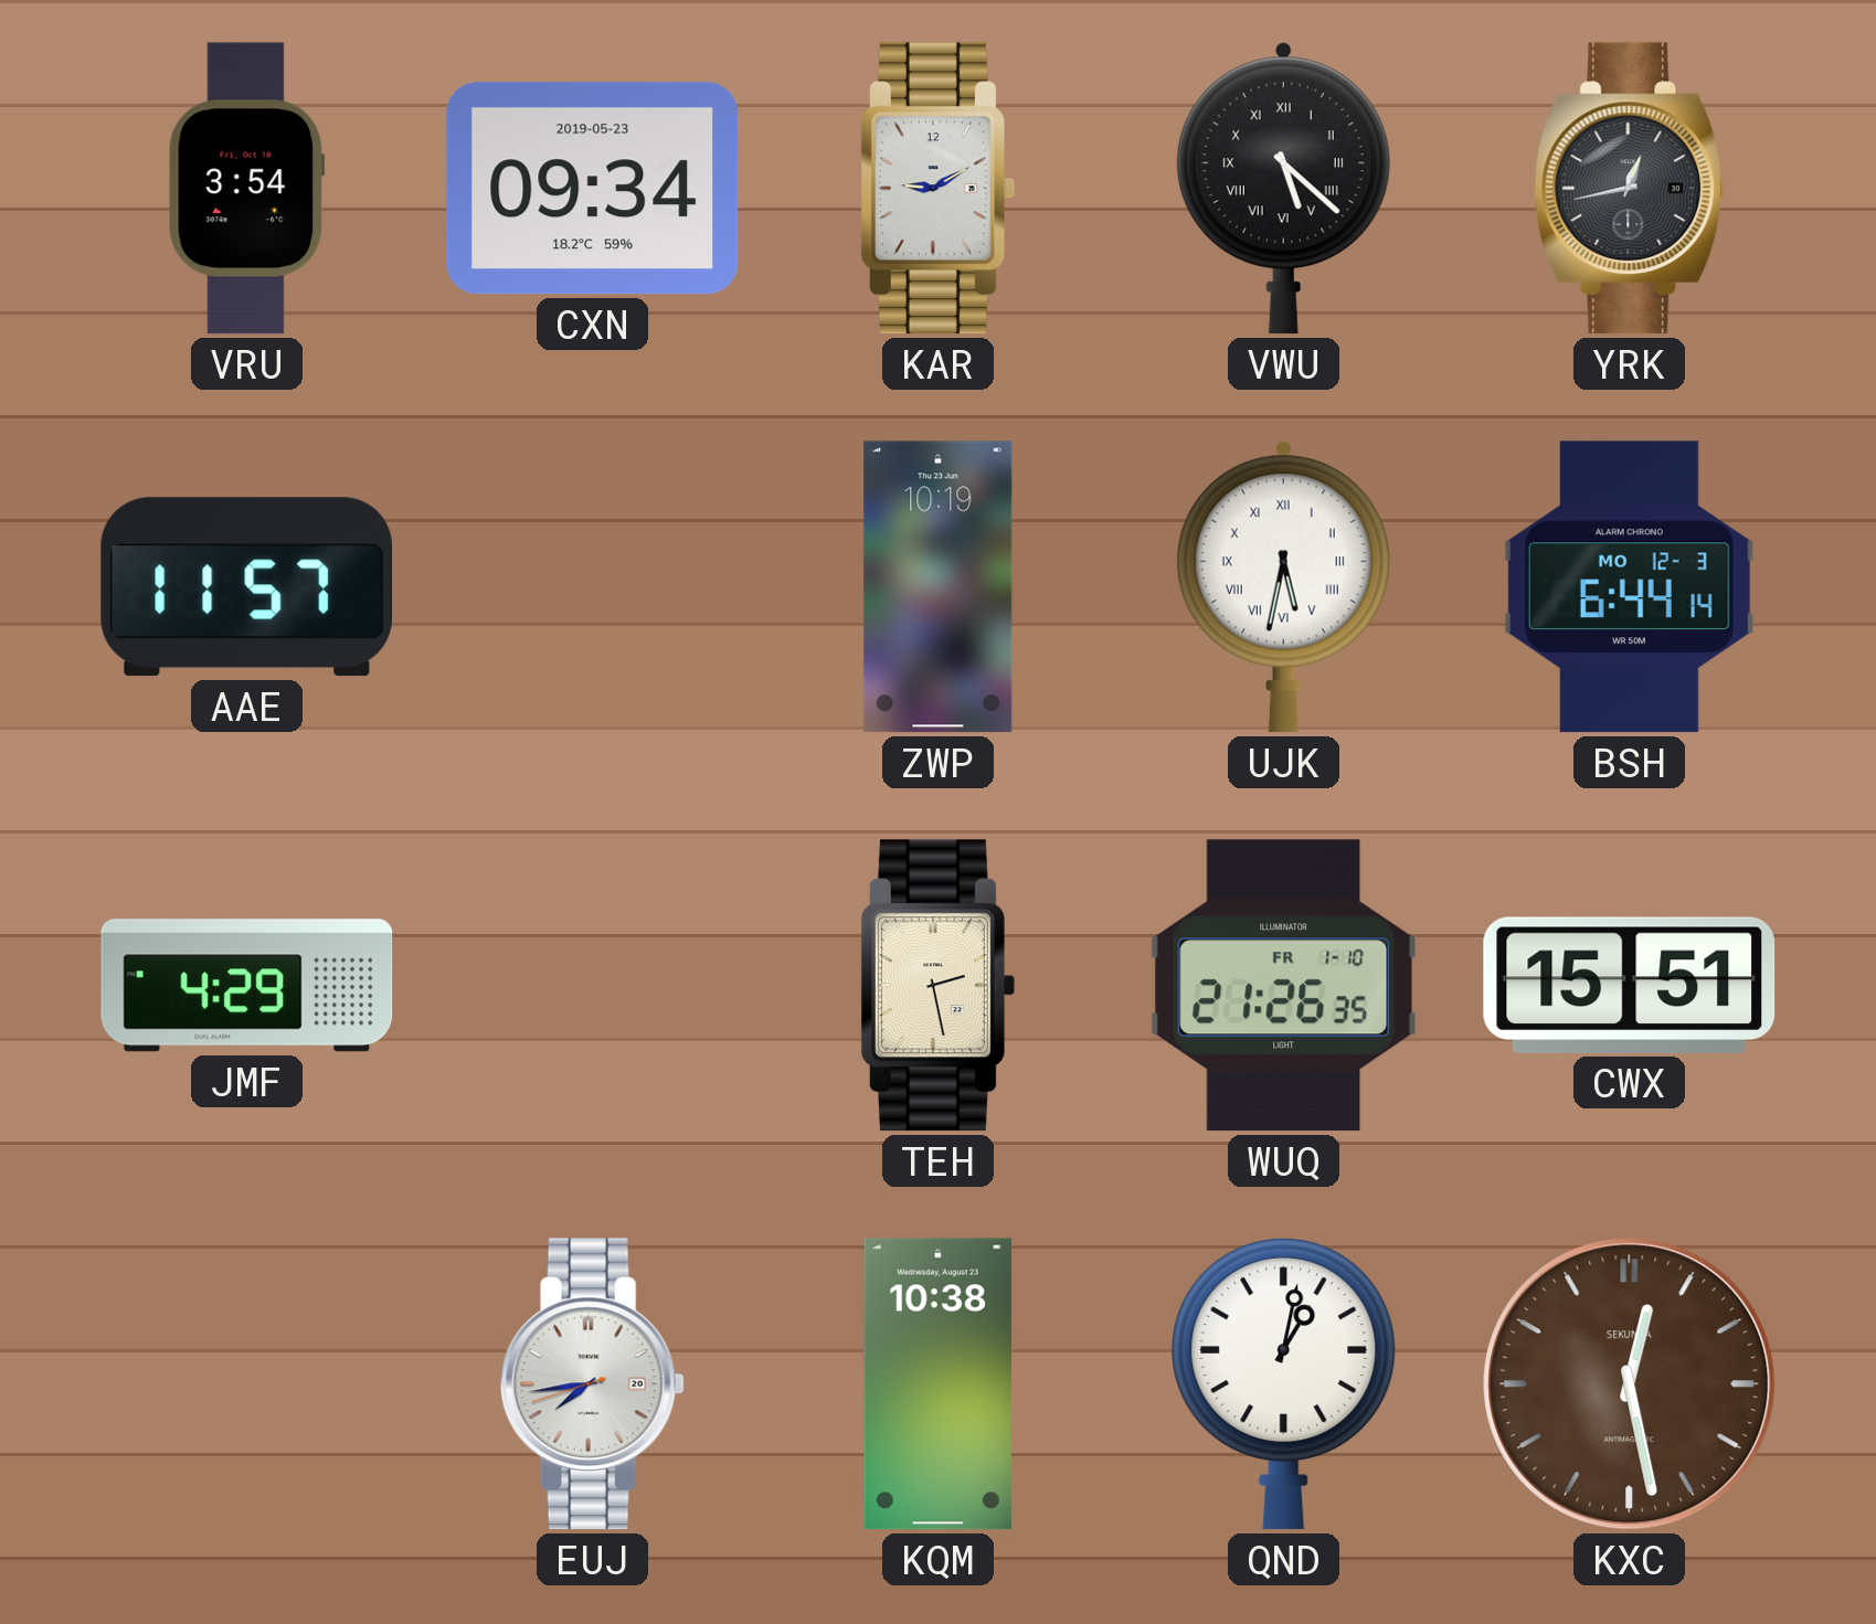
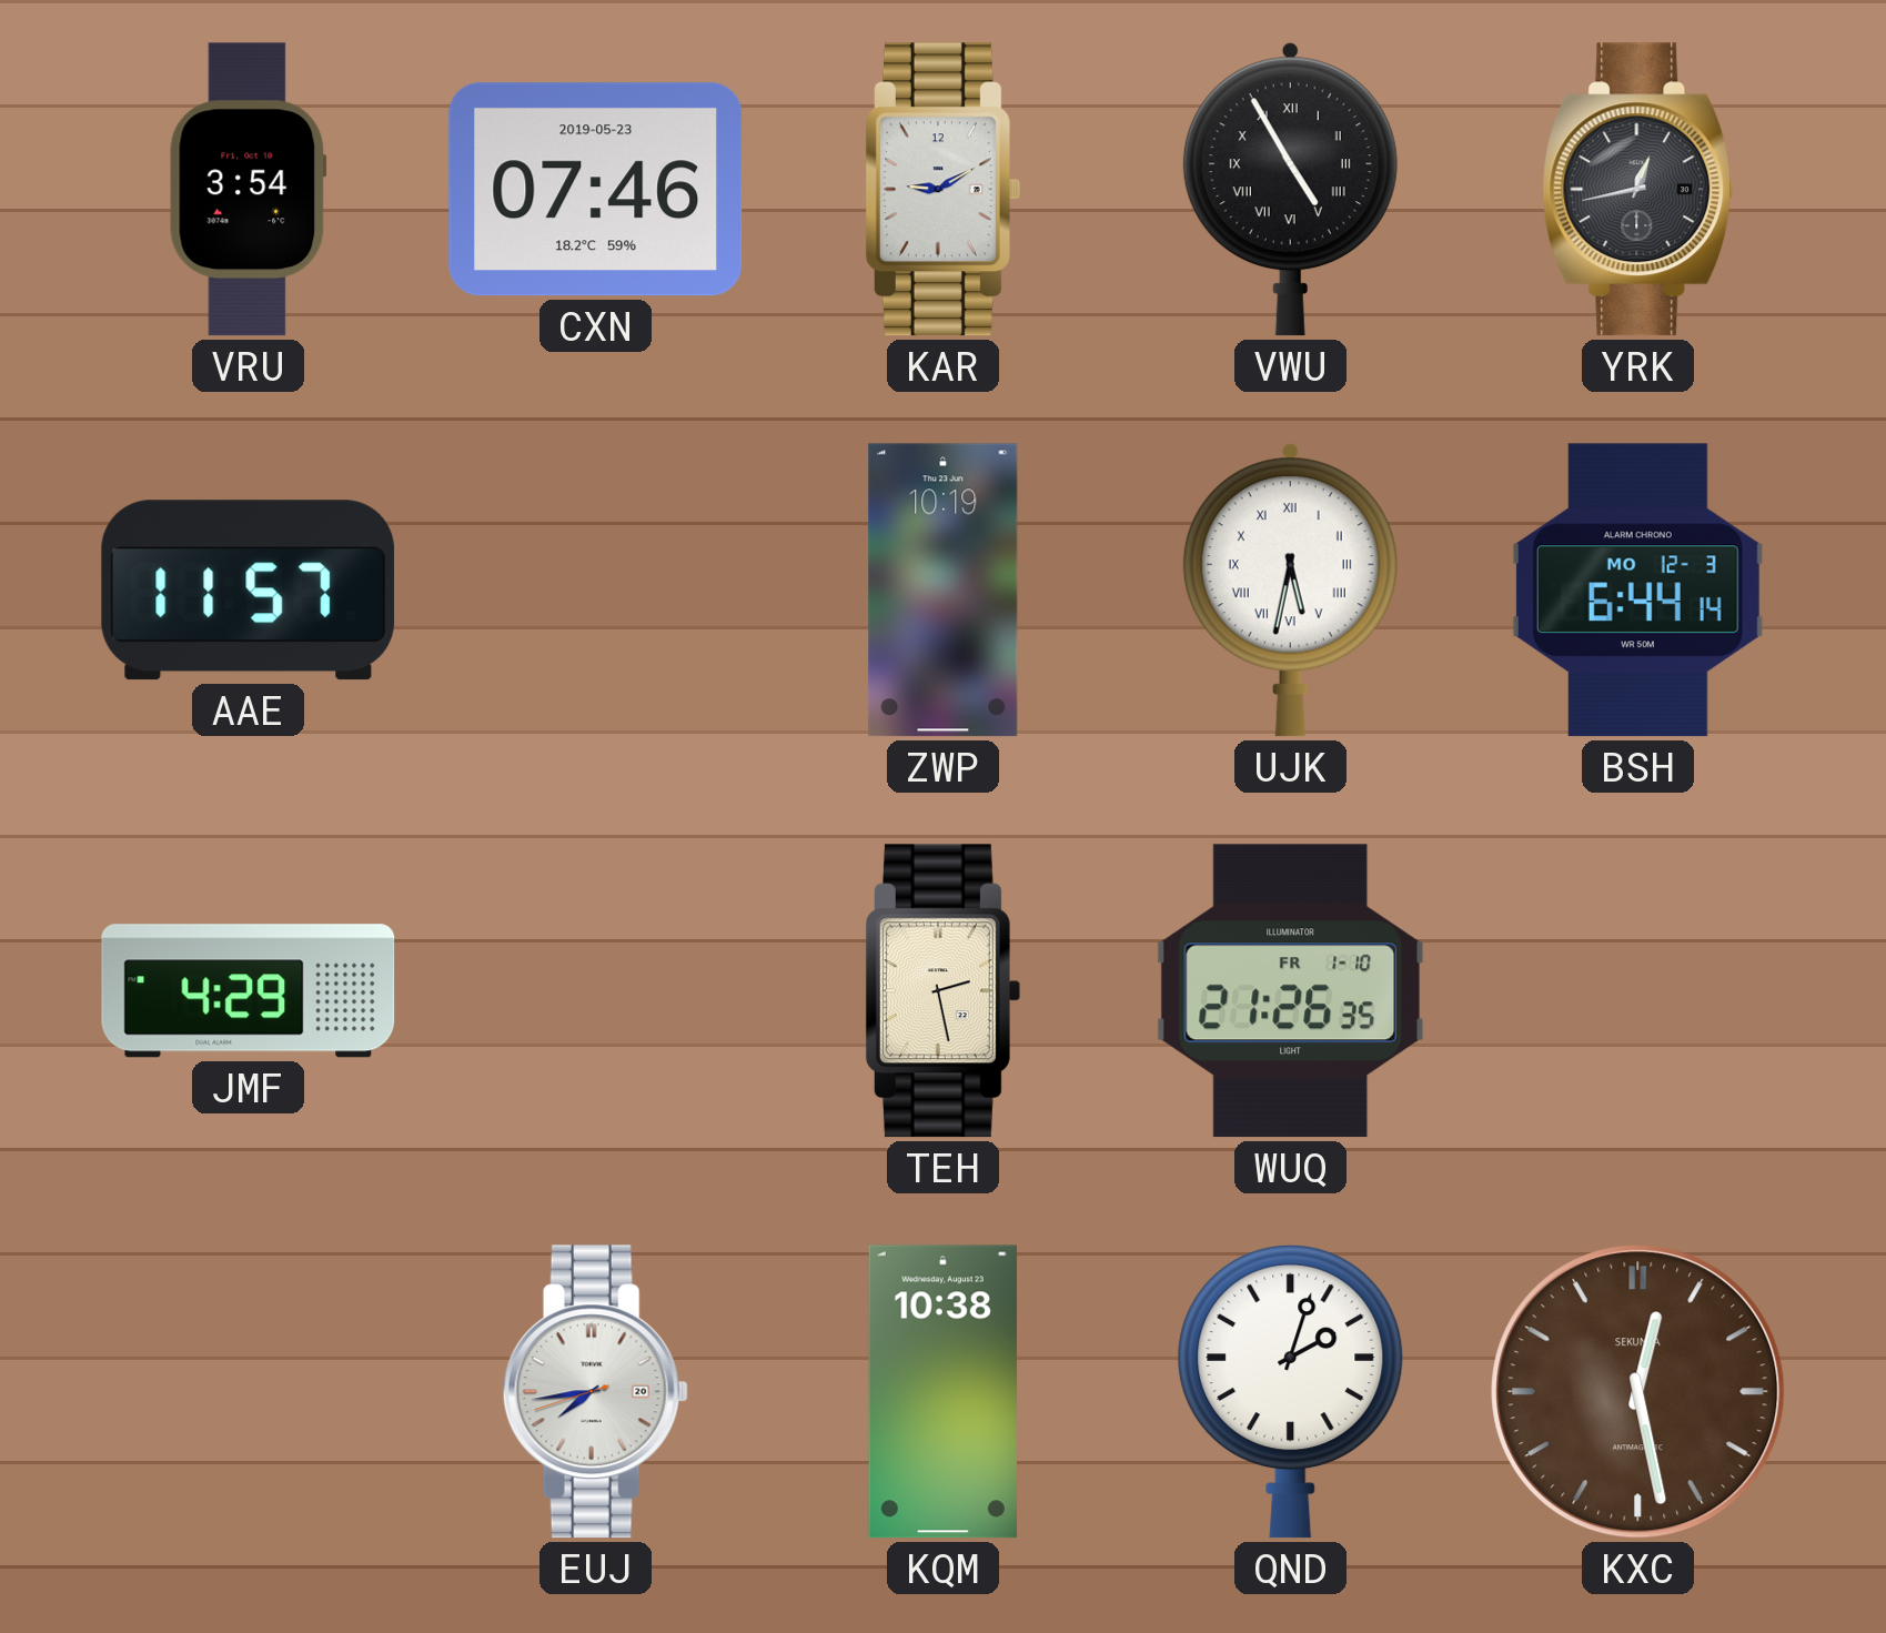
CXN: 09:34 -> 07:46 (596, 190)
VWU: 5:22 -> 4:55 (1290, 190)
CWX: 15:51 -> none (1630, 985)
QND: 1:02 -> 2:03 (1291, 1391)
